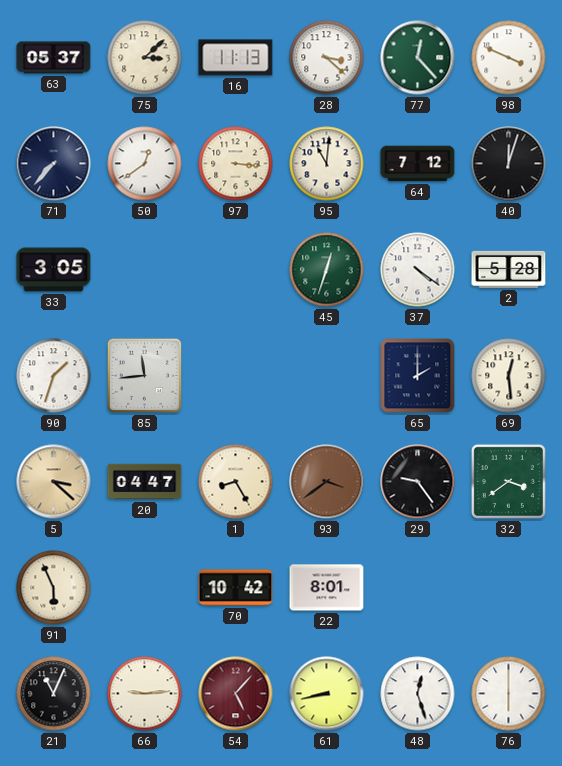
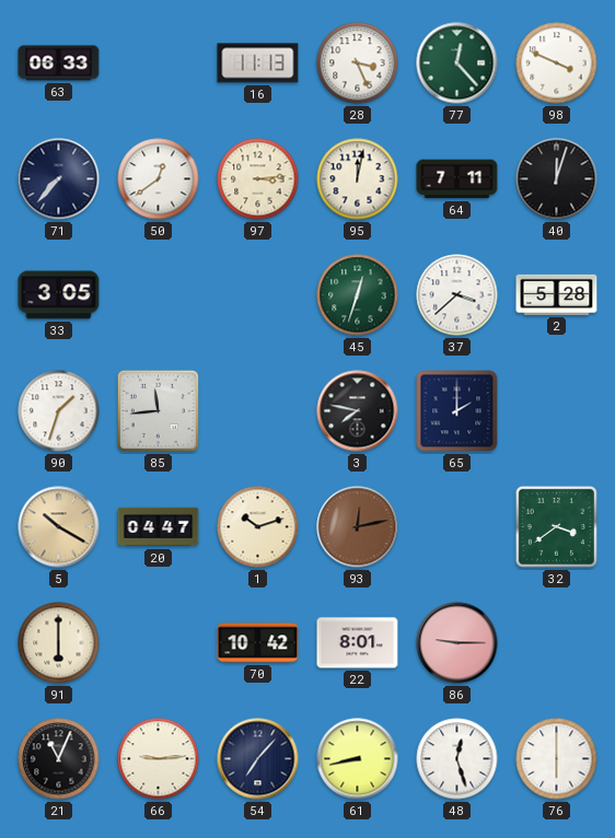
63: 05:37 -> 06:33 (59, 63)
75: 3:08 -> none (145, 58)
28: 3:22 -> 3:26 (358, 63)
97: 3:16 -> 3:14 (258, 179)
95: 11:01 -> 12:02 (358, 179)
64: 7:12 -> 7:11 (457, 179)
37: 4:21 -> 3:38 (457, 295)
3: none -> 7:47 (358, 411)
69: 12:29 -> none (509, 376)
5: 3:22 -> 10:20 (59, 527)
1: 8:25 -> 10:12 (258, 527)
93: 3:39 -> 12:13 (358, 527)
29: 9:24 -> none (418, 482)
91: 5:56 -> 6:00 (59, 643)
86: none -> 9:15 (457, 643)
54: 5:07 -> 7:07 (258, 759)
54 dial: burgundy -> navy (258, 759)
